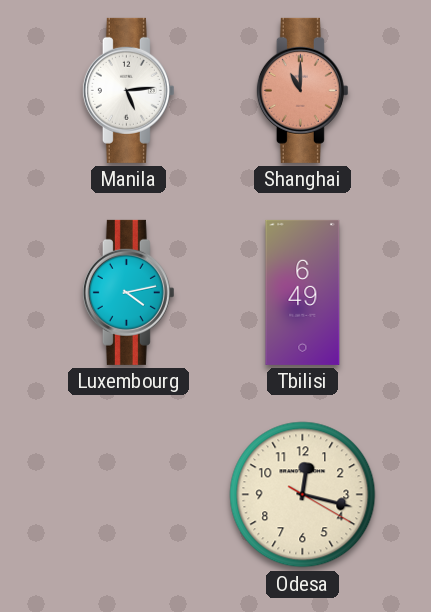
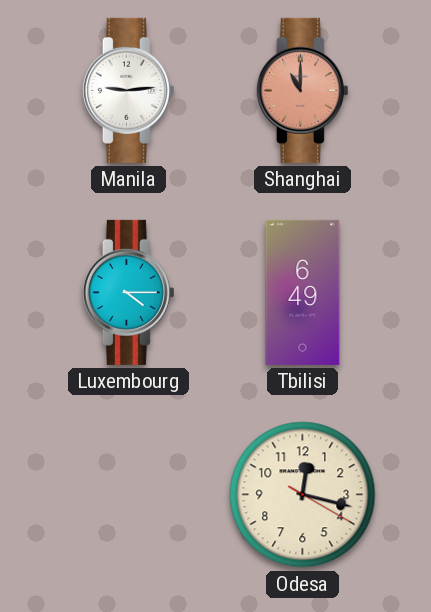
Manila: 5:14 -> 9:14 (128, 90)
Luxembourg: 4:13 -> 4:15 (128, 292)
